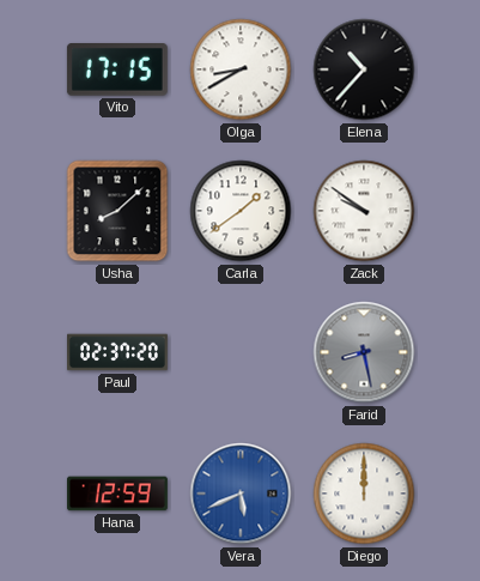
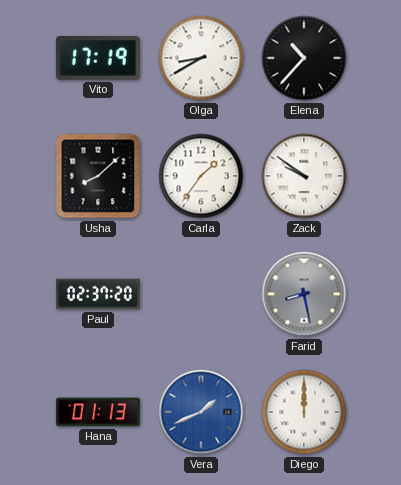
Vito: 17:15 -> 17:19 (98, 59)
Carla: 1:39 -> 1:36 (201, 176)
Hana: 12:59 -> 01:13 (98, 412)
Vera: 5:41 -> 1:41 (201, 412)
